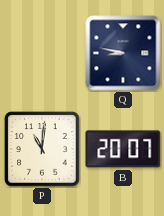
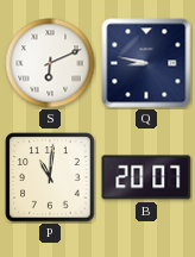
S: none -> 6:11 (50, 63)
